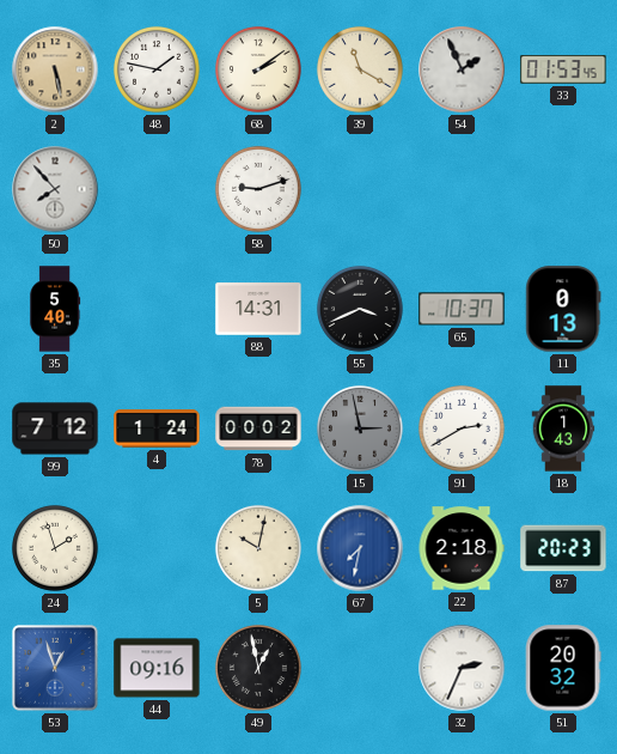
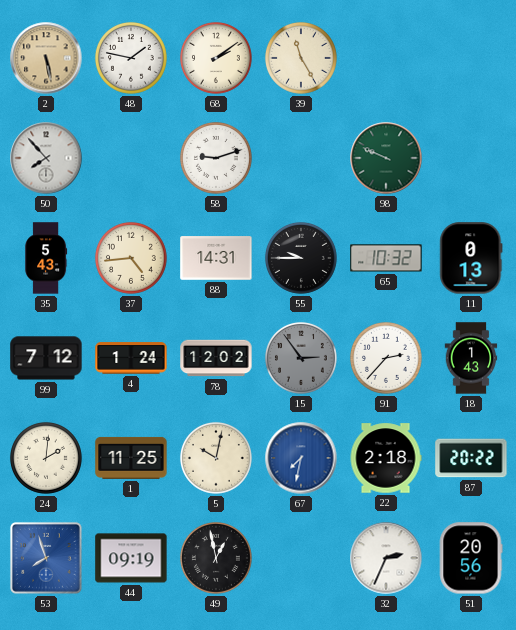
39: 11:20 -> 11:25 (301, 58)
54: 1:56 -> none (462, 69)
33: 01:53 -> none (563, 69)
98: none -> 9:49 (386, 158)
35: 5:40 -> 5:43 (46, 258)
37: none -> 4:44 (131, 258)
55: 3:41 -> 9:45 (301, 258)
65: 10:37 -> 10:32 (386, 258)
78: 00:02 -> 12:02 (216, 358)
15: 2:58 -> 2:54 (301, 358)
91: 2:40 -> 2:37 (386, 358)
24: 1:57 -> 2:01 (46, 458)
1: none -> 11:25 (131, 458)
87: 20:23 -> 20:22 (471, 458)
53: 12:57 -> 7:57 (46, 558)
44: 09:16 -> 09:19 (131, 558)
51: 20:32 -> 20:56 (471, 558)
